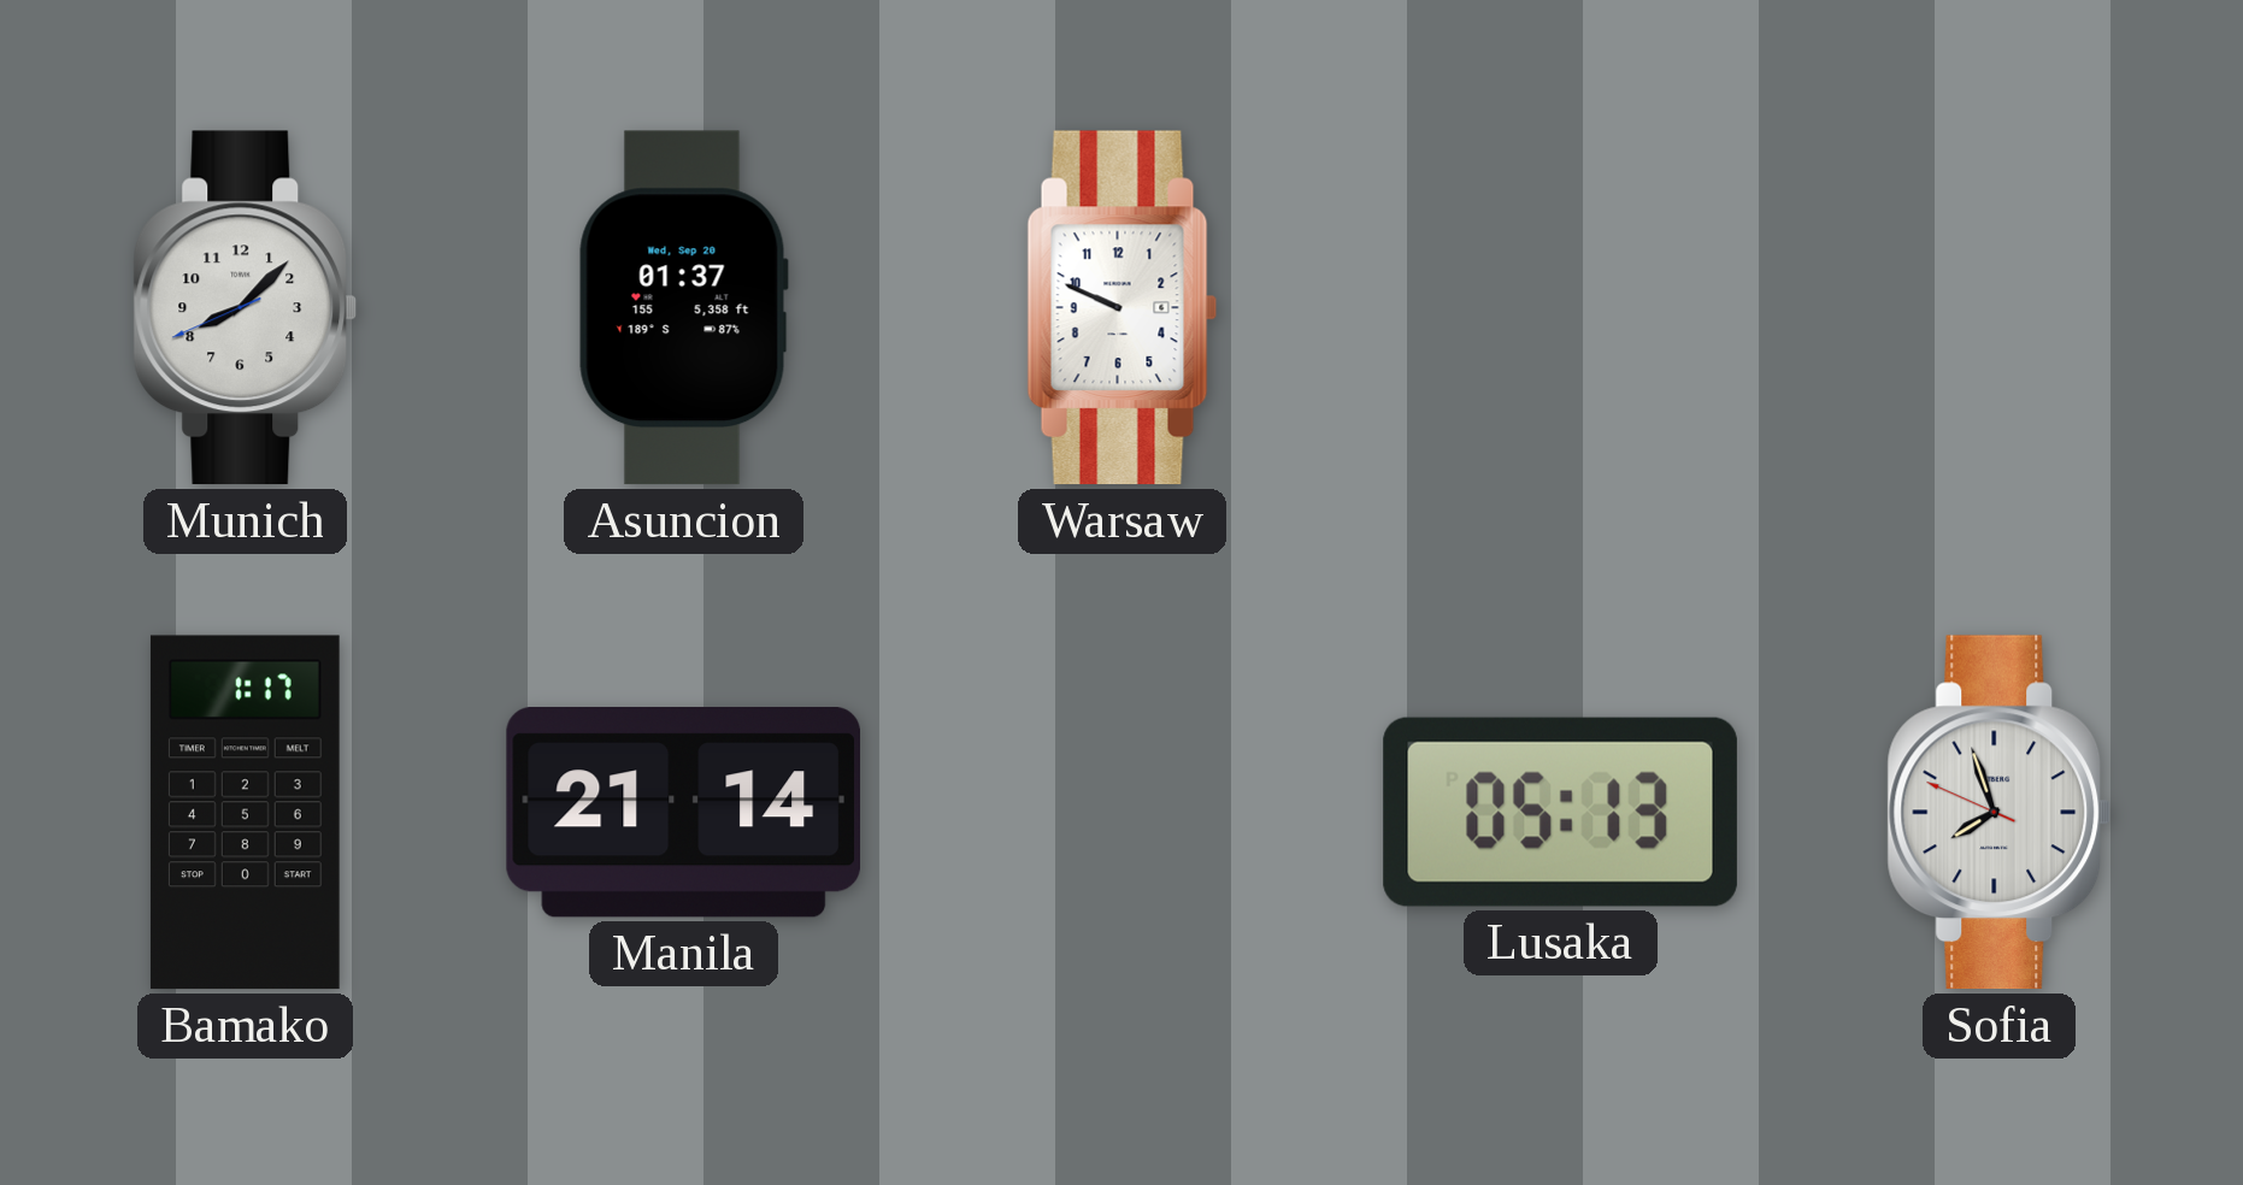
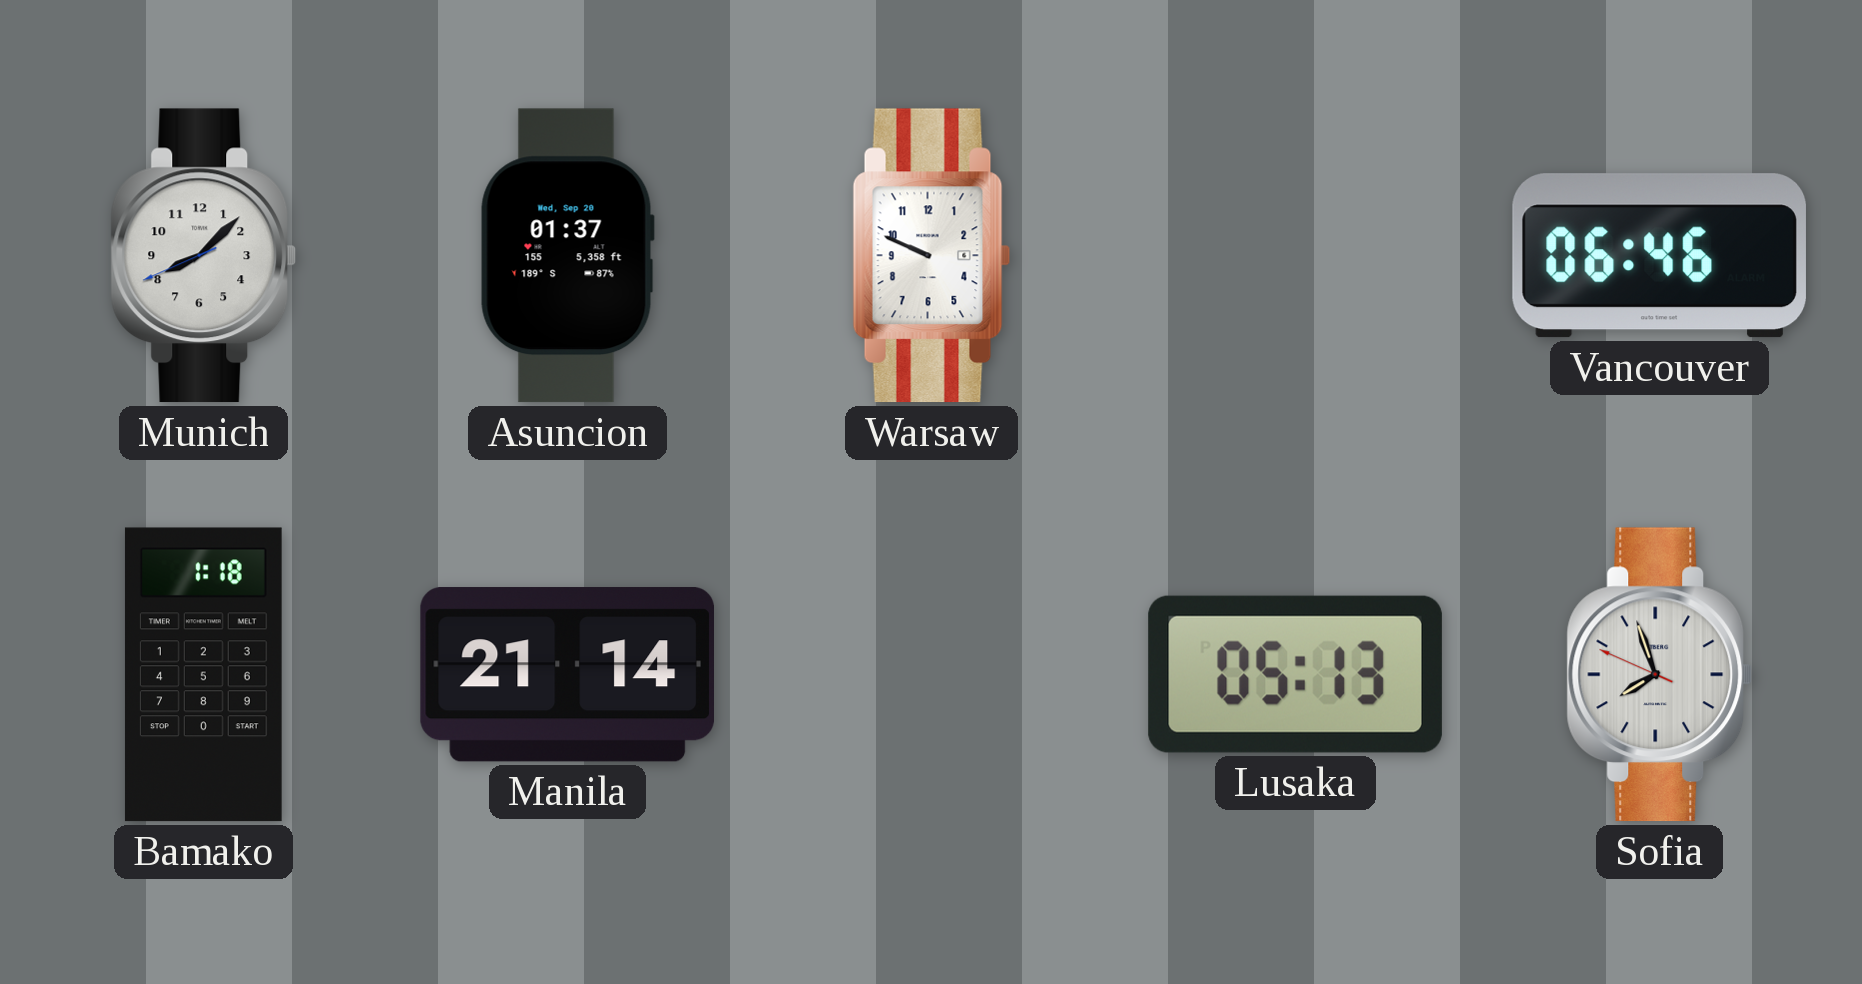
Vancouver: none -> 06:46 (1659, 256)
Bamako: 1:17 -> 1:18 (203, 675)
